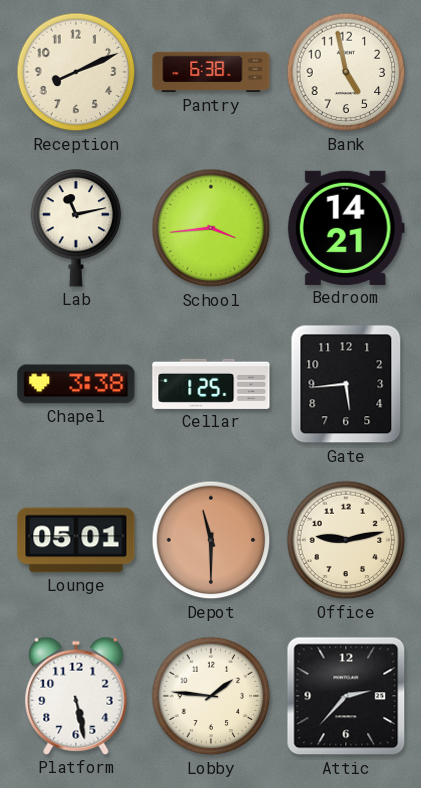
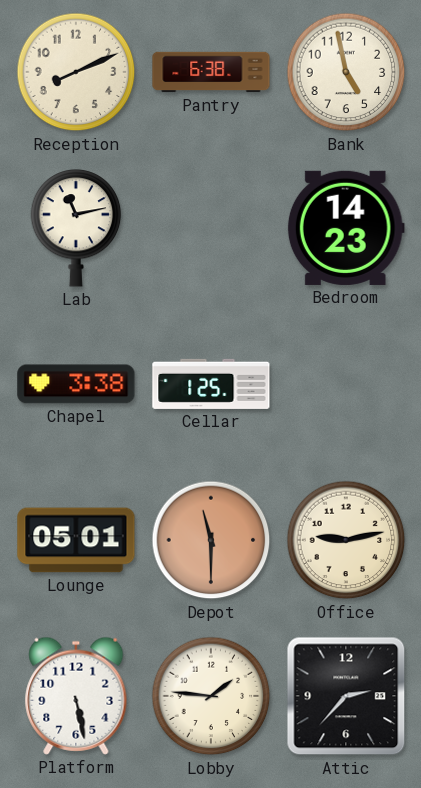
School: 3:44 -> none (211, 228)
Bedroom: 14:21 -> 14:23 (346, 228)
Gate: 5:44 -> none (346, 384)
